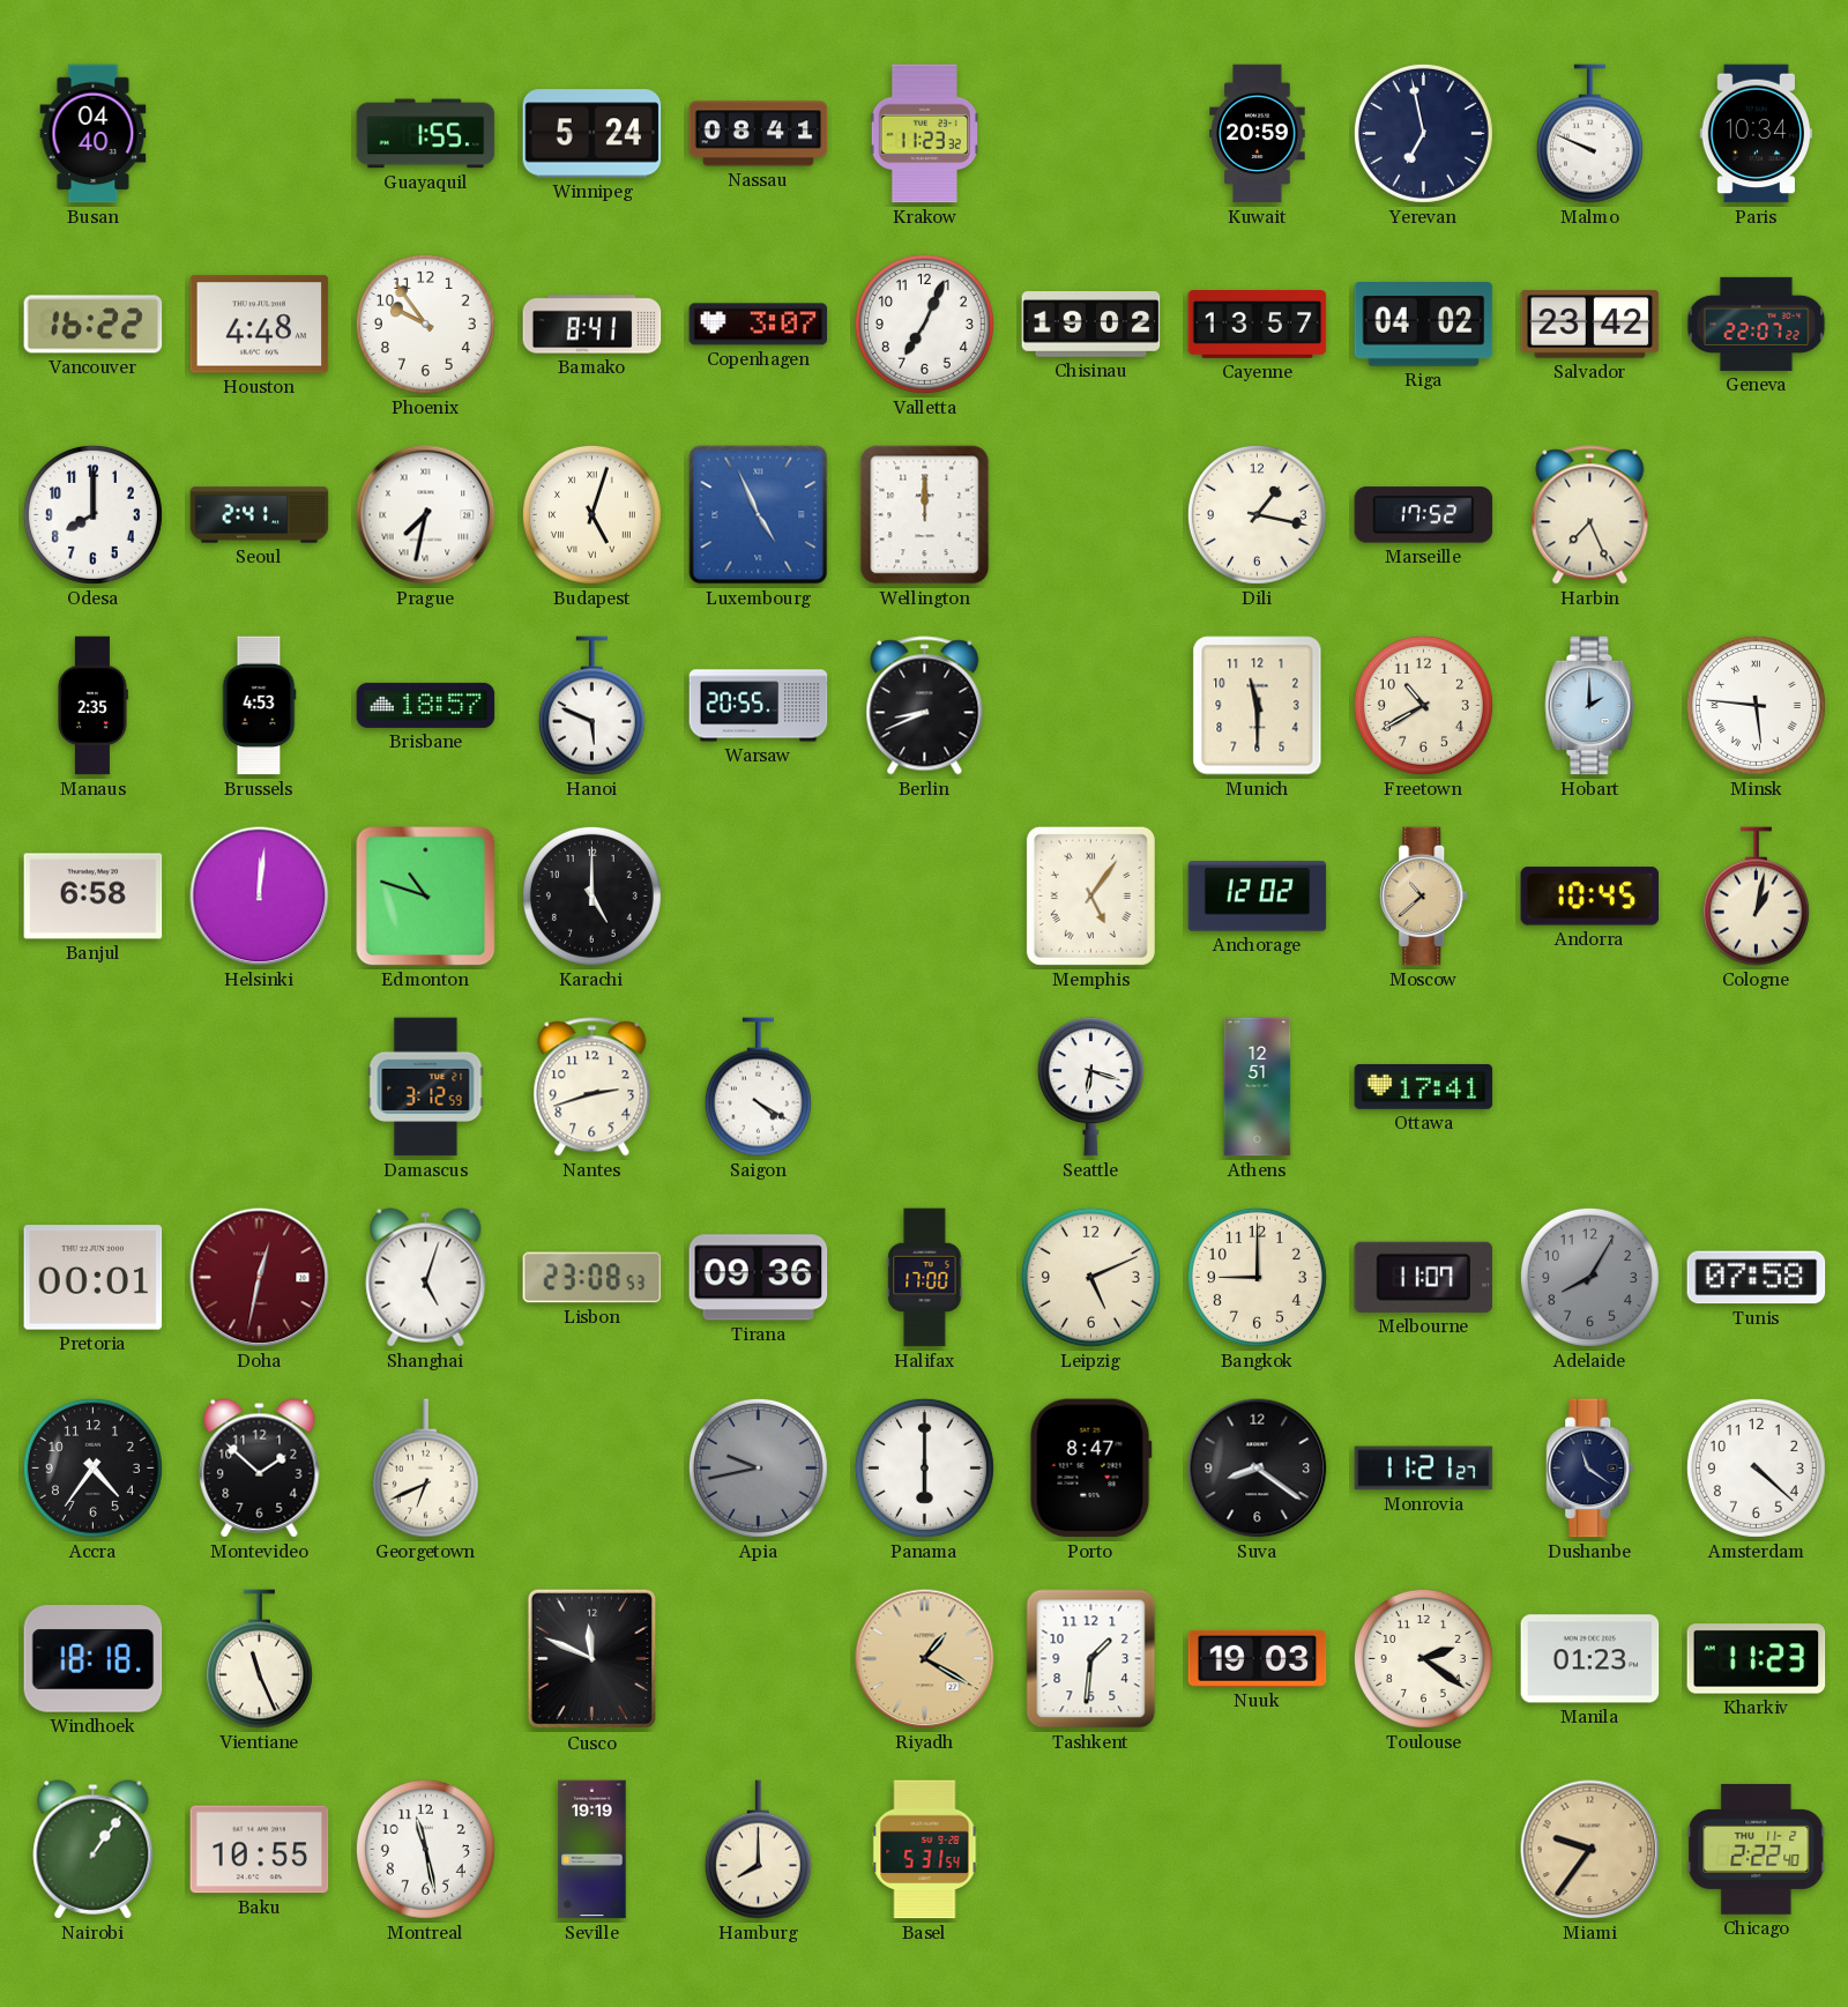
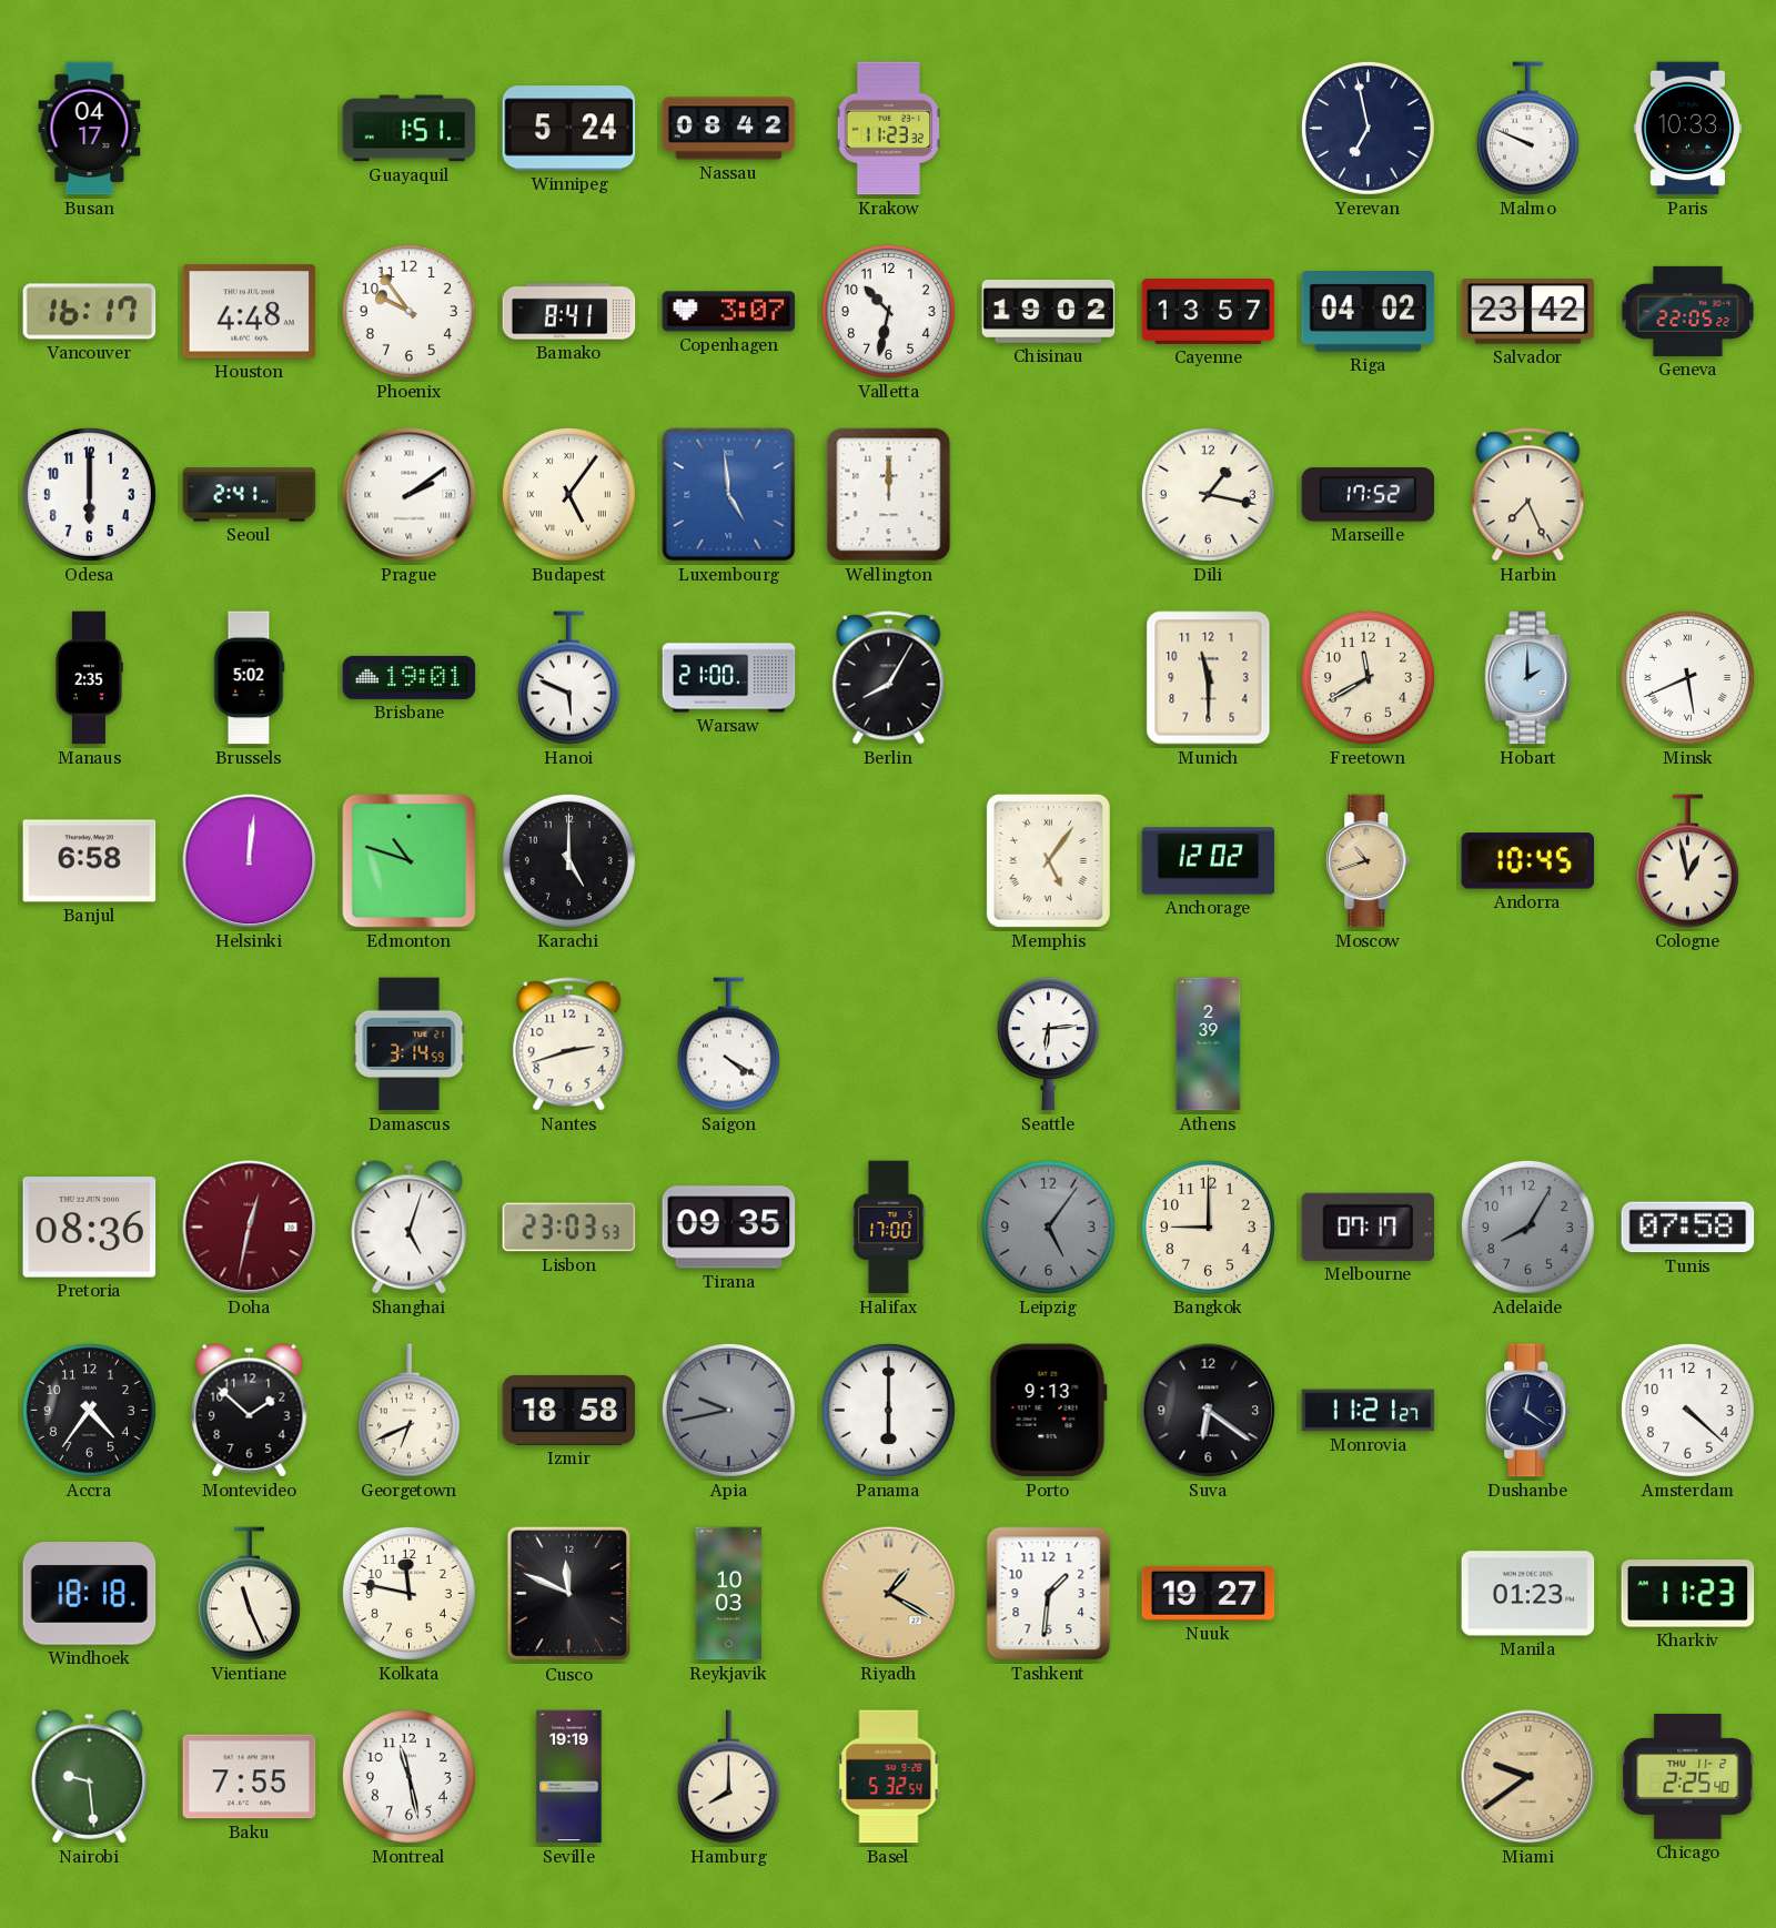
Busan: 04:40 -> 04:17 (90, 129)
Guayaquil: 1:55 -> 1:51 (410, 129)
Nassau: 08:41 -> 08:42 (729, 129)
Kuwait: 20:59 -> none (1258, 134)
Paris: 10:34 -> 10:33 (1687, 129)
Vancouver: 16:22 -> 16:17 (90, 312)
Valletta: 7:04 -> 10:32 (888, 311)
Geneva: 22:07 -> 22:05 (1688, 311)
Odesa: 8:00 -> 6:00 (89, 494)
Prague: 7:32 -> 2:09 (410, 495)
Budapest: 5:03 -> 5:06 (568, 494)
Luxembourg: 4:56 -> 4:59 (729, 495)
Brussels: 4:53 -> 5:02 (249, 678)
Brisbane: 18:57 -> 19:01 (410, 677)
Warsaw: 20:55 -> 21:00 (729, 678)
Berlin: 8:41 -> 8:05 (889, 678)
Freetown: 10:40 -> 11:40 (1368, 677)
Minsk: 5:46 -> 5:41 (1687, 677)
Moscow: 10:38 -> 10:42 (1369, 861)
Cologne: 1:02 -> 12:58 (1687, 861)
Damascus: 3:12 -> 3:14 (410, 1044)
Seattle: 6:18 -> 6:14 (1048, 1044)
Athens: 12:51 -> 2:39 (1209, 1044)
Ottawa: 17:41 -> none (1424, 1086)
Pretoria: 00:01 -> 08:36 (90, 1228)
Lisbon: 23:08 -> 23:03 (569, 1228)
Tirana: 09:36 -> 09:35 (729, 1228)
Leipzig: 5:11 -> 5:06 (1048, 1227)
Leipzig dial: cream -> grey (1048, 1227)
Melbourne: 11:07 -> 07:17 (1369, 1227)
Izmir: none -> 18:58 (569, 1410)
Porto: 8:47 -> 9:13 (1048, 1411)
Suva: 8:21 -> 6:21 (1209, 1411)
Dushanbe: 11:21 -> 12:21 (1528, 1411)
Kolkata: none -> 11:47 (408, 1593)
Reykjavik: none -> 10:03 (728, 1594)
Nuuk: 19:03 -> 19:27 (1209, 1593)
Toulouse: 2:21 -> none (1423, 1658)
Nairobi: 1:06 -> 9:29 (90, 1777)
Baku: 10:55 -> 7:55 (250, 1777)
Basel: 5:31 -> 5:32 (889, 1777)
Miami: 9:36 -> 9:39 (1528, 1777)
Chicago: 2:22 -> 2:25 (1688, 1776)
